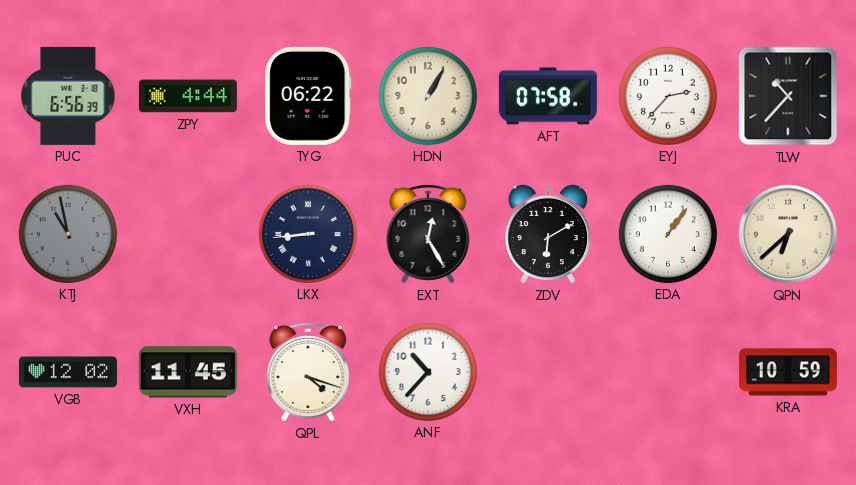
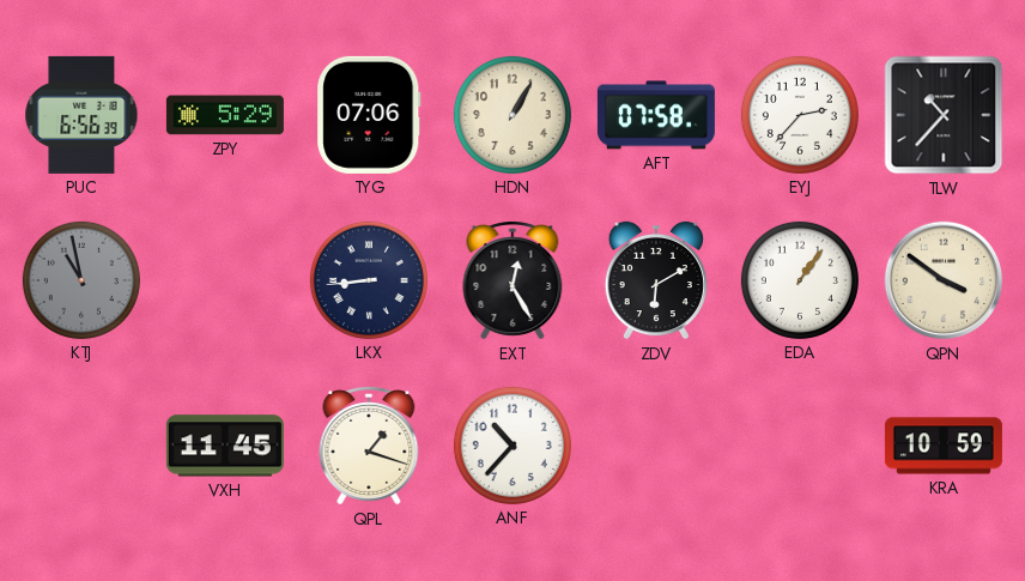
ZPY: 4:44 -> 5:29 (225, 115)
TYG: 06:22 -> 07:06 (369, 115)
QPN: 6:38 -> 3:51 (944, 280)
VGB: 12:02 -> none (68, 372)
QPL: 4:18 -> 1:18 (369, 446)
